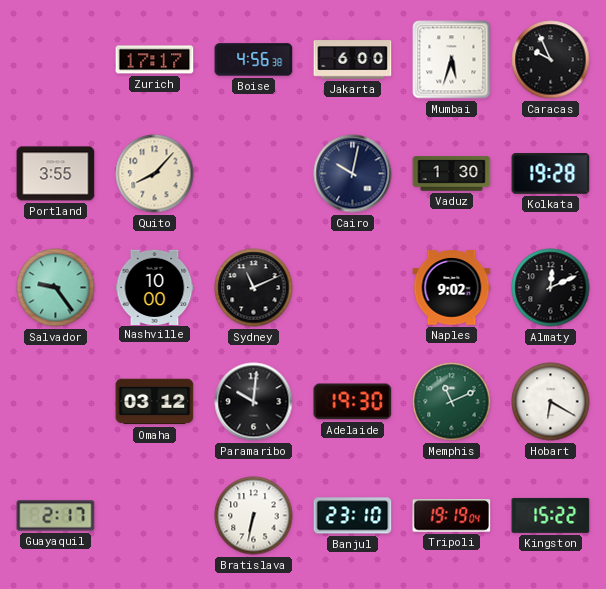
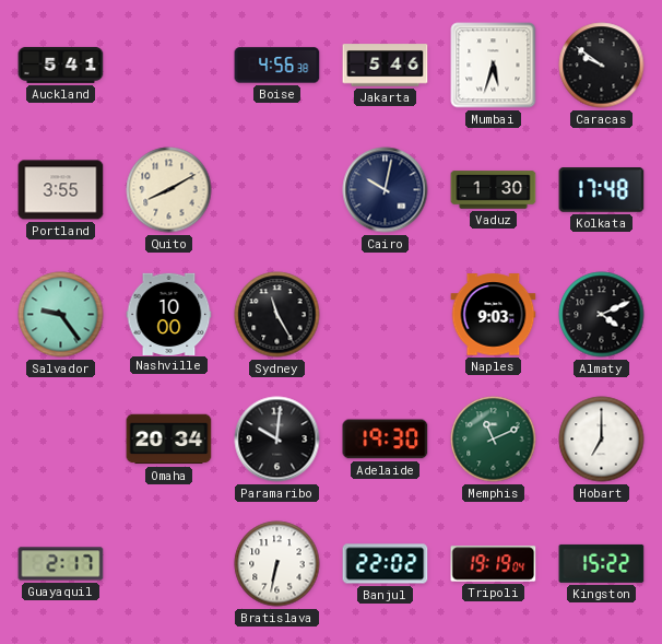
Auckland: none -> 5:41 (61, 65)
Zurich: 17:17 -> none (155, 60)
Jakarta: 6:00 -> 5:46 (386, 66)
Caracas: 9:56 -> 9:51 (602, 66)
Quito: 8:07 -> 8:10 (169, 190)
Kolkata: 19:28 -> 17:48 (602, 190)
Sydney: 11:11 -> 11:25 (277, 315)
Naples: 9:02 -> 9:03 (494, 315)
Almaty: 12:11 -> 4:11 (602, 315)
Omaha: 03:12 -> 20:34 (169, 440)
Hobart: 6:20 -> 7:00 (602, 440)
Banjul: 23:10 -> 22:02 (386, 564)
